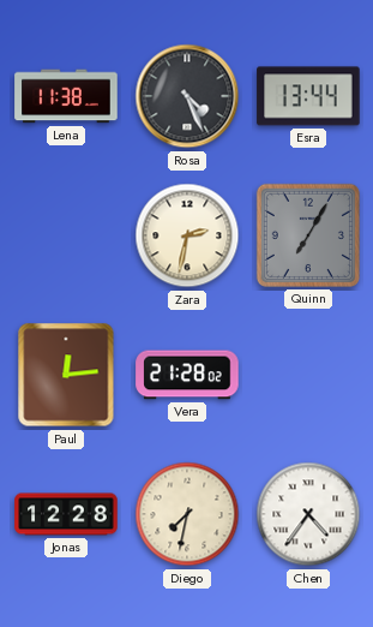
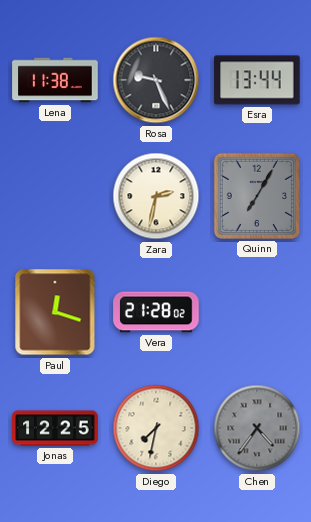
Rosa: 4:26 -> 9:26 (156, 80)
Paul: 12:14 -> 12:18 (55, 312)
Jonas: 12:28 -> 12:25 (55, 428)
Chen dial: white -> grey (257, 428)
